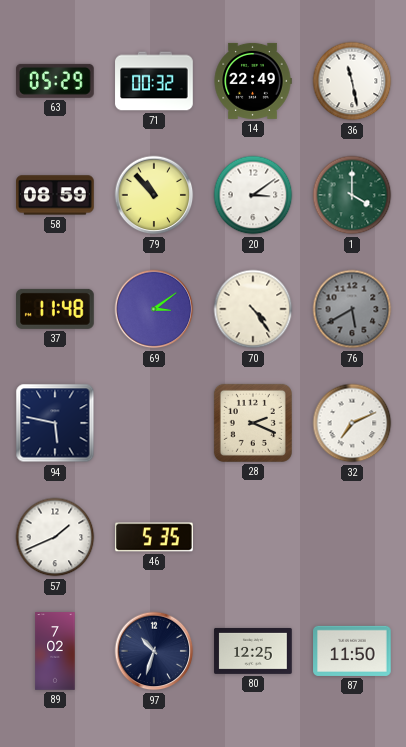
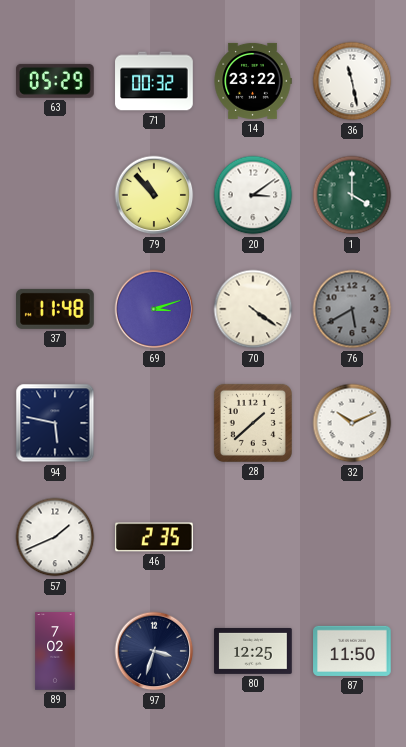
14: 22:49 -> 23:22 (253, 81)
58: 08:59 -> none (55, 195)
69: 3:09 -> 3:12 (154, 309)
70: 4:24 -> 4:21 (253, 309)
28: 2:19 -> 1:38 (253, 423)
32: 7:11 -> 10:11 (352, 423)
46: 5:35 -> 2:35 (154, 537)
97: 10:33 -> 3:33 (154, 651)
